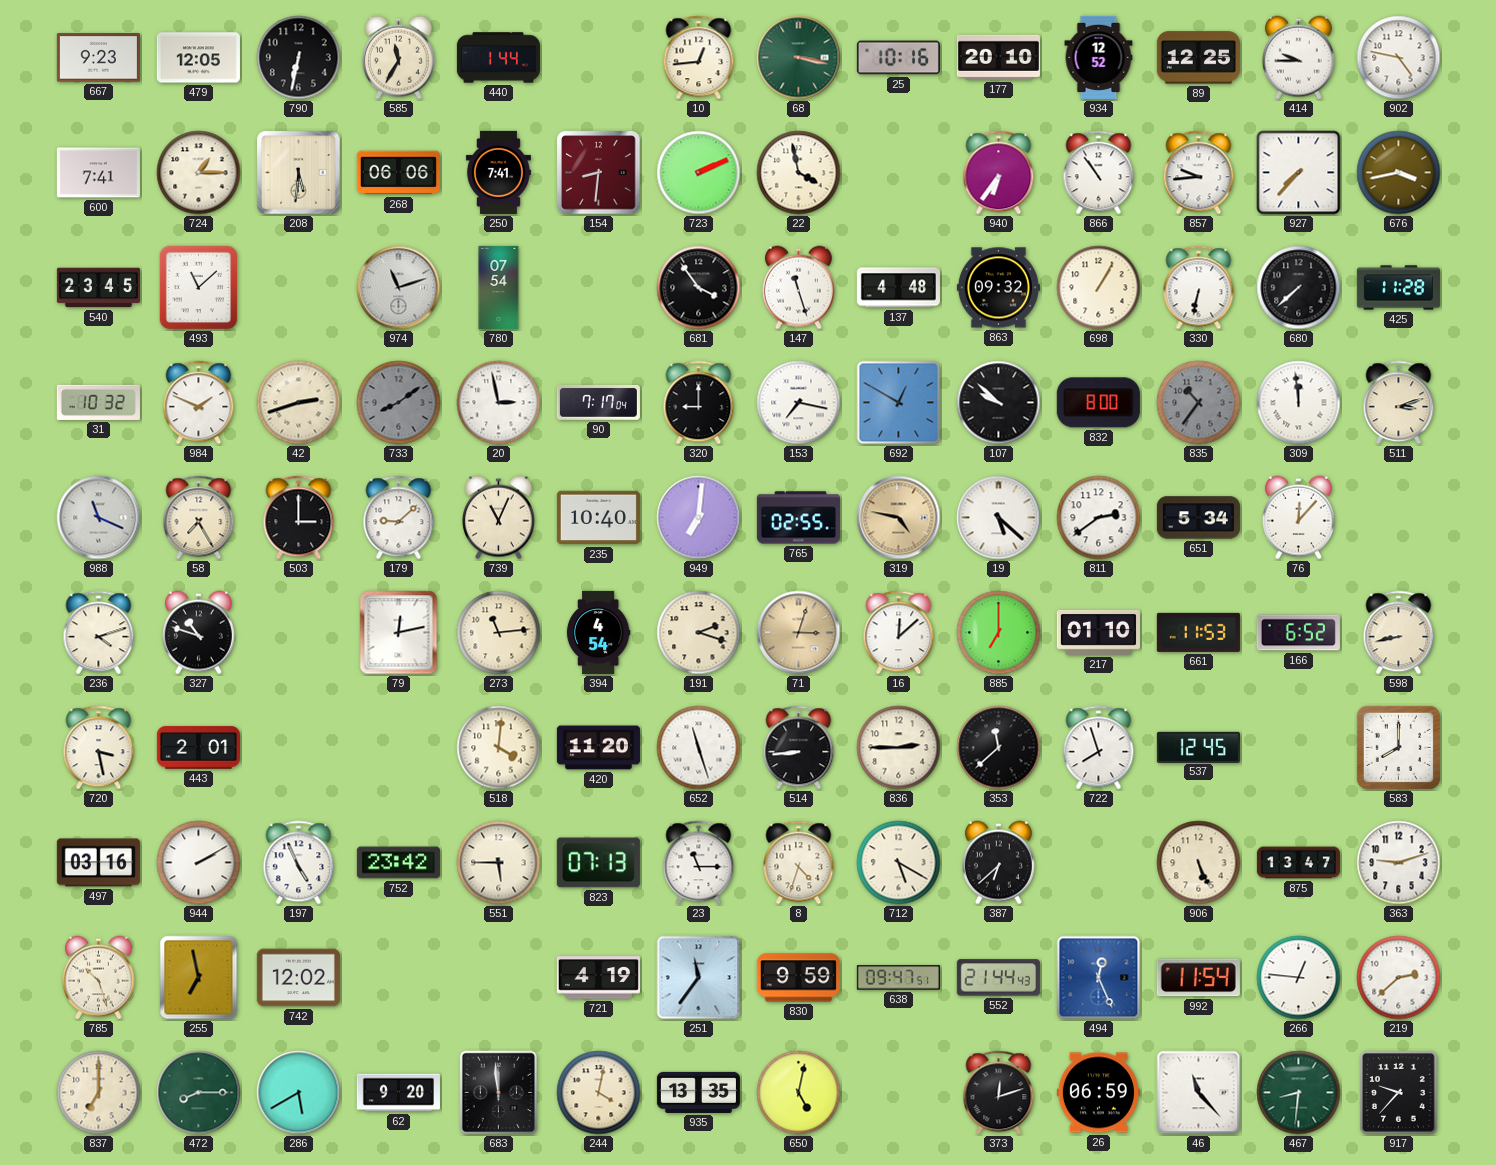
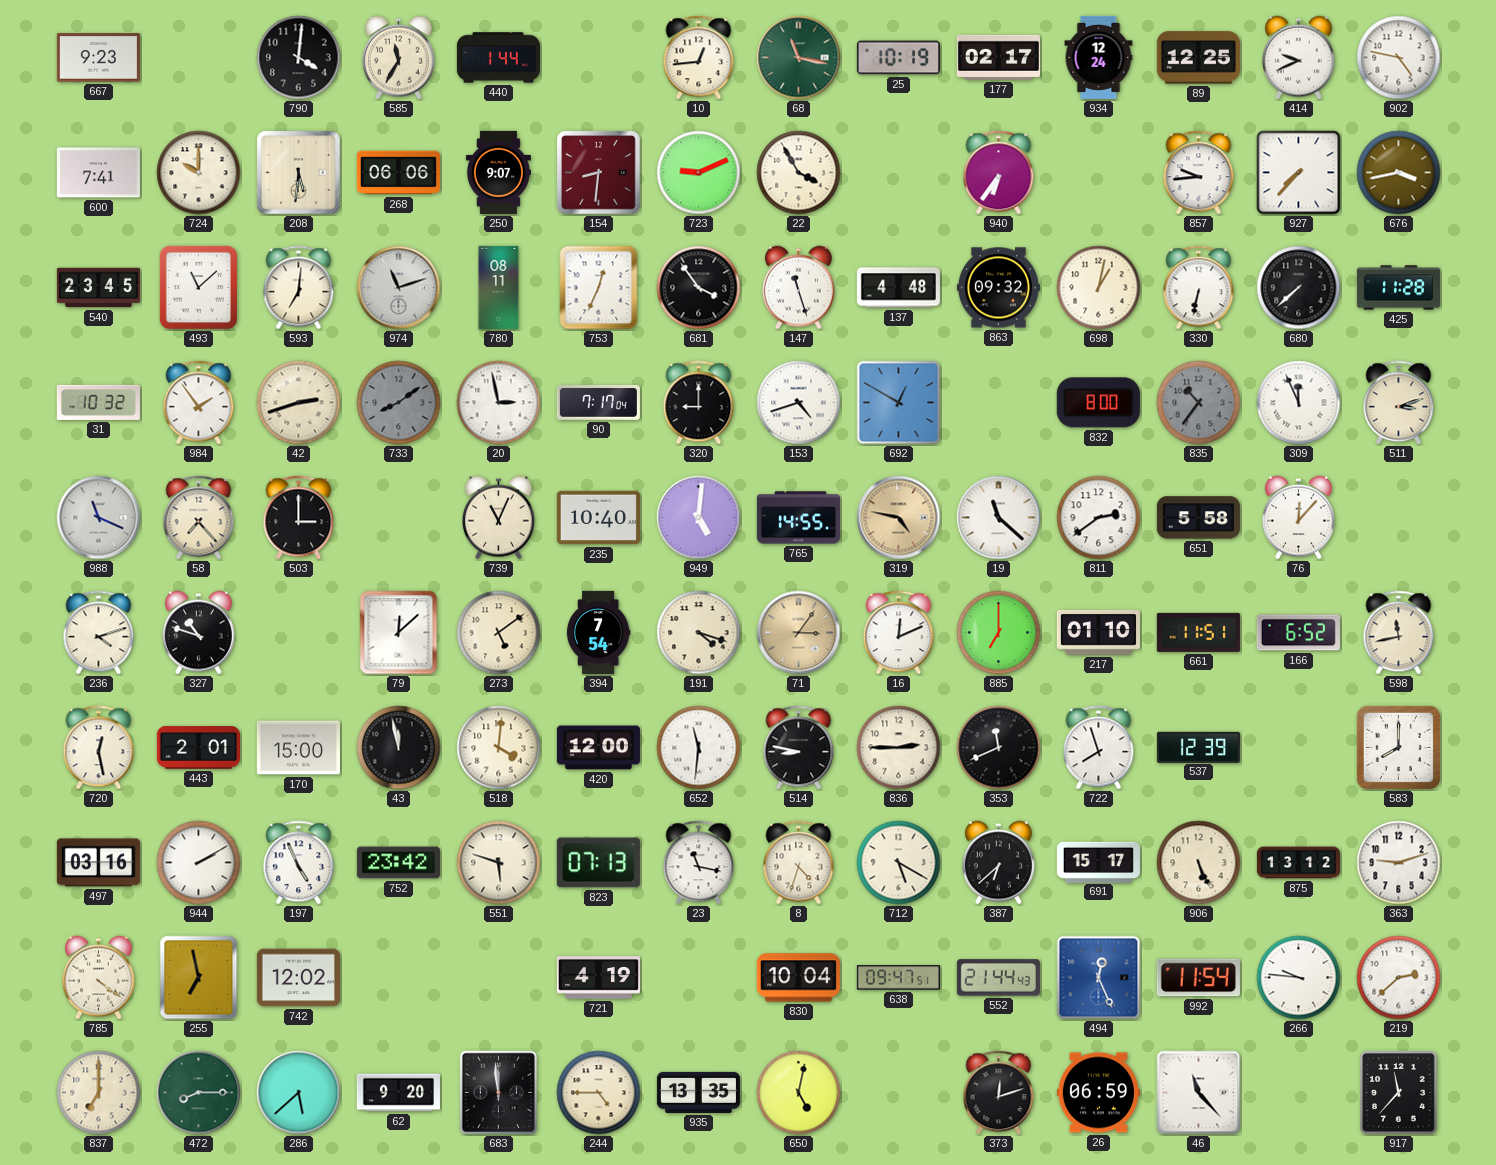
479: 12:05 -> none (198, 58)
790: 6:32 -> 4:01 (299, 58)
68: 3:17 -> 11:17 (799, 58)
25: 10:16 -> 10:19 (898, 58)
177: 20:10 -> 02:17 (998, 57)
934: 12:52 -> 12:24 (1099, 57)
414: 9:45 -> 9:41 (1298, 58)
724: 1:15 -> 10:00 (199, 173)
250: 7:41 -> 9:07 (498, 172)
723: 2:11 -> 9:11 (699, 173)
22: 3:58 -> 3:55 (799, 173)
866: 10:54 -> none (1099, 173)
593: none -> 7:01 (299, 288)
780: 07:54 -> 08:11 (499, 287)
753: none -> 12:34 (599, 288)
698: 1:05 -> 1:02 (1099, 288)
984: 1:49 -> 1:54 (199, 403)
153: 7:17 -> 4:42 (799, 403)
107: 9:52 -> none (999, 403)
309: 11:59 -> 11:56 (1299, 403)
58: 7:25 -> 7:23 (199, 518)
179: 9:08 -> none (399, 518)
949: 7:01 -> 5:01 (699, 518)
765: 02:55 -> 14:55 (798, 518)
19: 5:22 -> 11:22 (999, 518)
651: 5:34 -> 5:58 (1198, 518)
79: 12:13 -> 12:08 (399, 633)
273: 11:14 -> 5:09 (499, 633)
394: 4:54 -> 7:54 (598, 632)
191: 2:18 -> 4:18 (699, 633)
71: 3:03 -> 3:06 (799, 633)
16: 12:08 -> 12:11 (899, 633)
661: 11:53 -> 11:51 (1198, 632)
598: 8:43 -> 11:43 (1399, 633)
720: 3:28 -> 12:28 (99, 748)
170: none -> 15:00 (298, 748)
43: none -> 11:58 (399, 748)
420: 11:20 -> 12:00 (598, 748)
652: 11:27 -> 11:31 (699, 748)
514: 8:44 -> 8:47 (799, 748)
353: 11:38 -> 11:41 (999, 748)
537: 12:45 -> 12:39 (1198, 747)
551: 5:45 -> 5:48 (499, 863)
23: 11:15 -> 11:17 (699, 863)
691: none -> 15:17 (1098, 862)
875: 13:47 -> 13:12 (1298, 863)
785: 10:27 -> 4:21 (98, 978)
251: 11:36 -> none (699, 978)
830: 9:59 -> 10:04 (798, 978)
266: 12:46 -> 9:46 (1299, 978)
286: 5:40 -> 5:38 (299, 1093)
244: 4:02 -> 4:45 (599, 1093)
467: 8:31 -> none (1299, 1093)
917: 9:37 -> 11:37 (1399, 1093)
